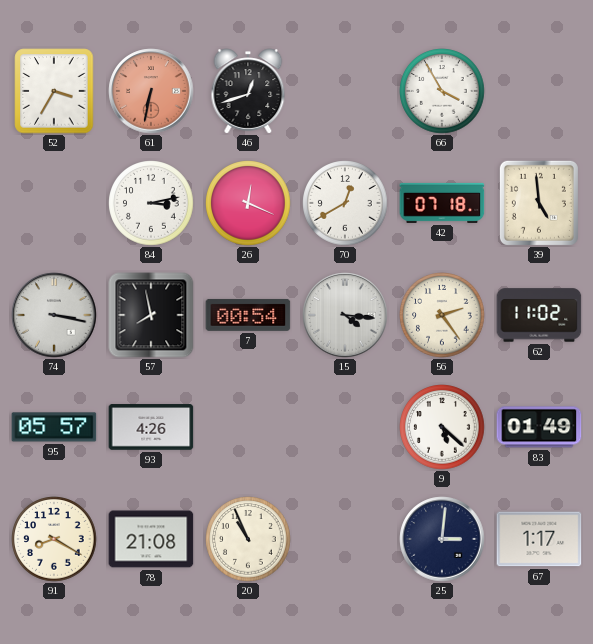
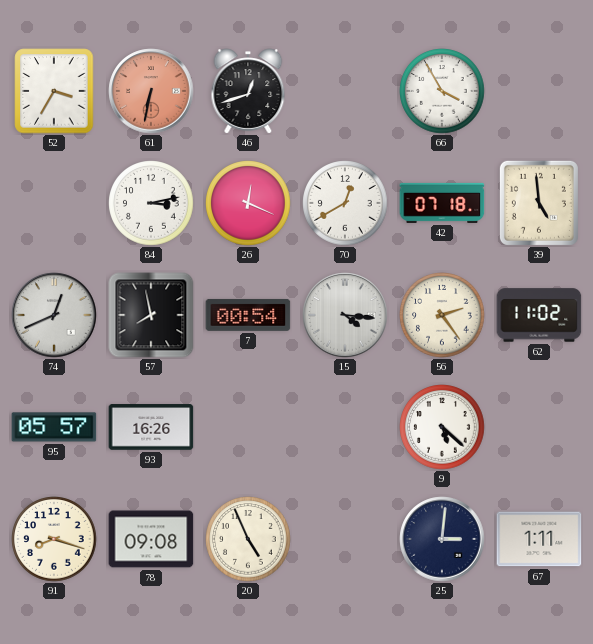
74: 3:17 -> 12:41 (54, 315)
93: 4:26 -> 16:26 (151, 427)
83: 01:49 -> none (539, 427)
91: 8:20 -> 8:18 (54, 539)
78: 21:08 -> 09:08 (151, 539)
20: 10:56 -> 4:56 (248, 539)
67: 1:17 -> 1:11 (539, 539)
